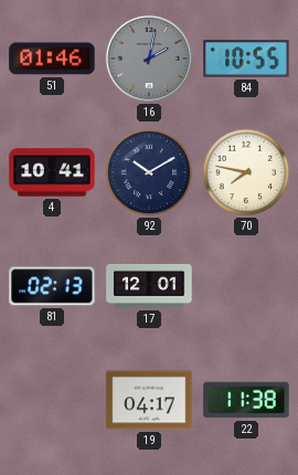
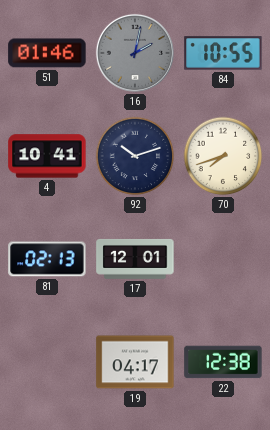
92: 10:10 -> 10:12 (135, 156)
70: 7:47 -> 7:42 (223, 156)
22: 11:38 -> 12:38 (223, 362)
